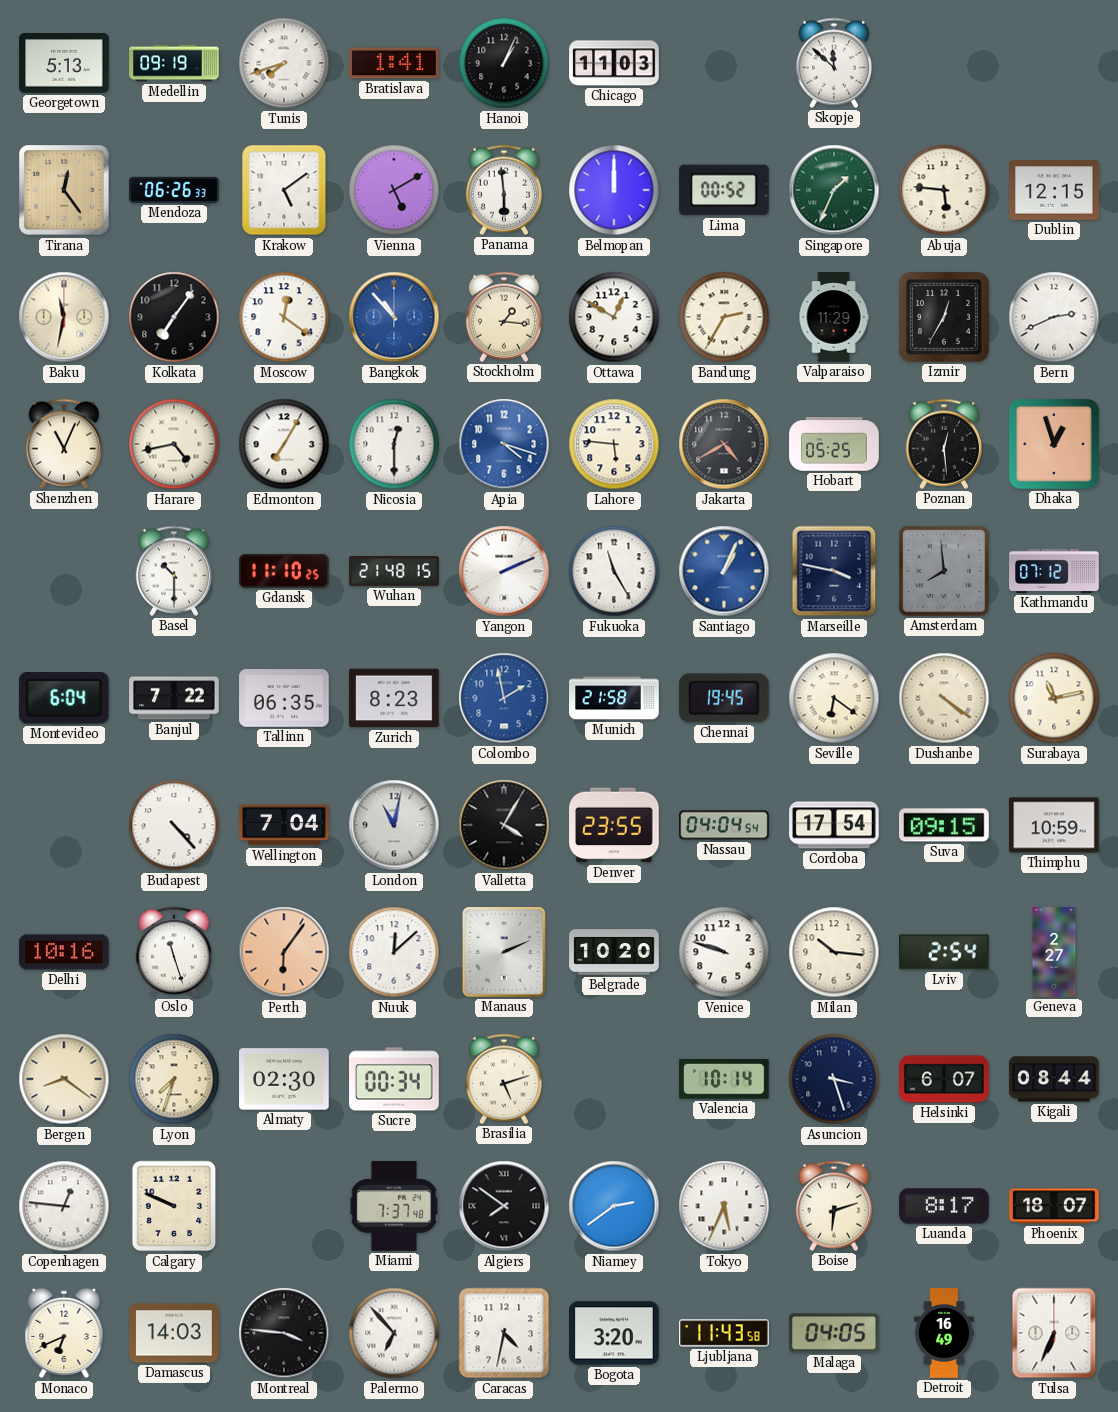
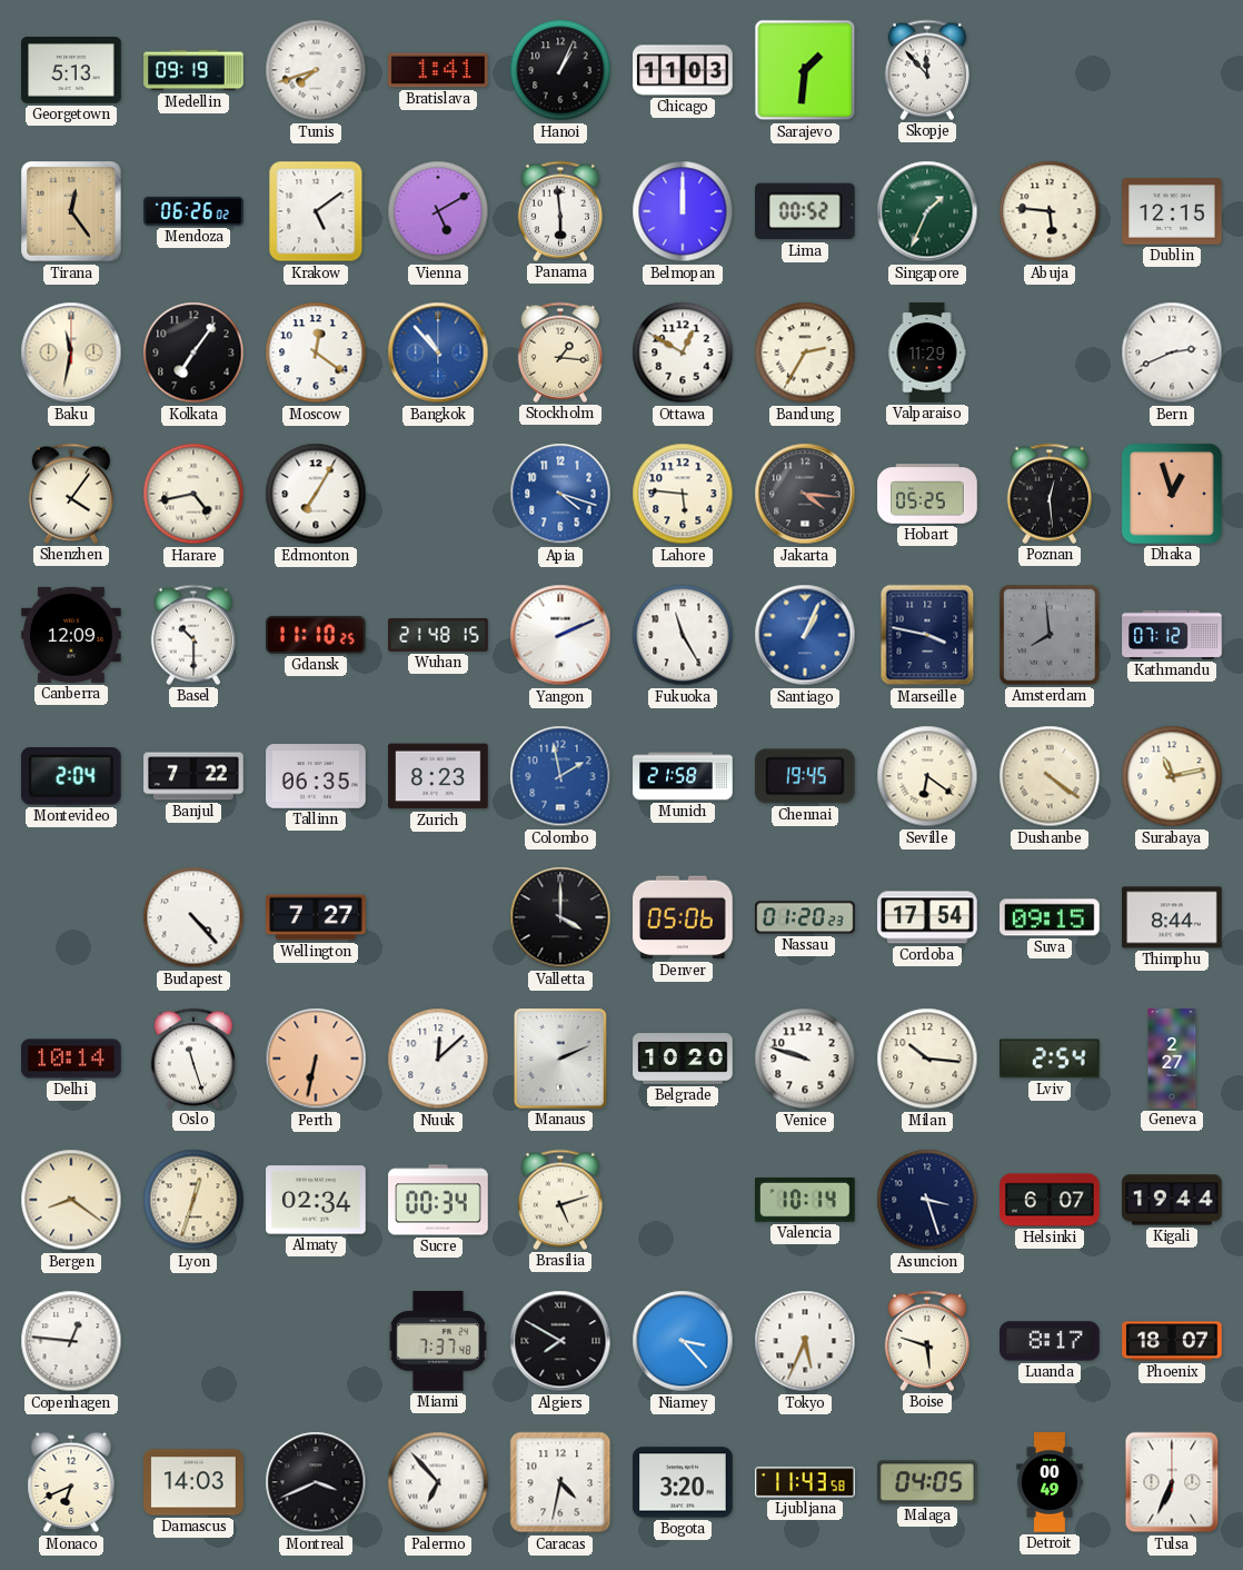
Sarajevo: none -> 1:31 (805, 70)
Skopje: 11:52 -> 11:53 (926, 70)
Mendoza: 06:26:33 -> 06:26:02 (193, 211)
Izmir: 12:35 -> none (944, 317)
Shenzhen: 11:04 -> 4:06 (70, 494)
Nicosia: 12:30 -> none (394, 444)
Jakarta: 4:40 -> 4:16 (805, 494)
Canberra: none -> 12:09 (71, 635)
Montevideo: 6:04 -> 2:04 (71, 776)
Wellington: 7:04 -> 7:27 (316, 917)
London: 11:02 -> none (394, 825)
Valletta: 4:05 -> 4:00 (560, 917)
Denver: 23:55 -> 05:06 (683, 917)
Nassau: 04:04 -> 01:20 (805, 917)
Thimphu: 10:59 -> 8:44 (1172, 917)
Delhi: 10:16 -> 10:14 (71, 1059)
Perth: 6:06 -> 6:32 (316, 1059)
Lyon: 7:33 -> 12:33 (193, 1200)
Almaty: 02:30 -> 02:34 (316, 1200)
Kigali: 08:44 -> 19:44 (1172, 1200)
Calgary: 9:49 -> none (174, 1206)
Algiers: 7:51 -> 7:50 (560, 1341)
Niamey: 2:39 -> 3:23 (683, 1341)
Boise: 6:12 -> 5:48 (926, 1341)
Montreal: 3:46 -> 3:41 (316, 1482)
Detroit: 16:49 -> 00:49 (1050, 1482)
